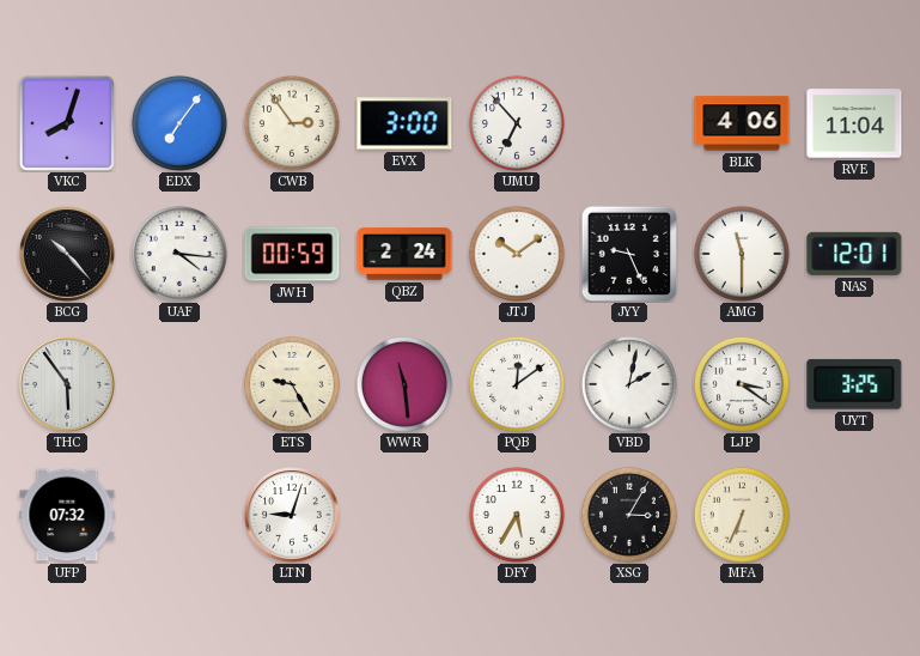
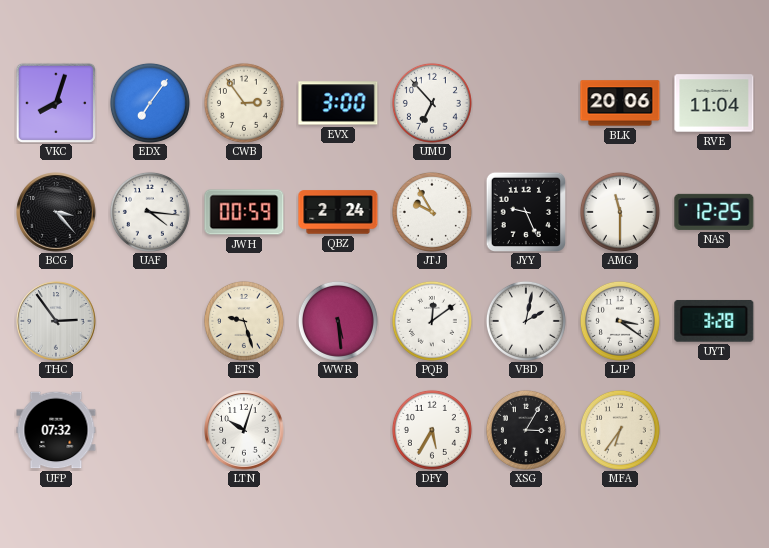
BLK: 4:06 -> 20:06 (620, 103)
BCG: 10:23 -> 3:23 (56, 212)
JTJ: 10:09 -> 9:55 (432, 212)
NAS: 12:01 -> 12:25 (714, 212)
THC: 5:54 -> 2:54 (56, 321)
ETS: 9:25 -> 9:27 (244, 321)
WWR: 11:29 -> 5:29 (338, 321)
UYT: 3:25 -> 3:28 (714, 321)
LTN: 9:03 -> 10:03 (244, 430)
MFA: 6:34 -> 6:36 (620, 430)
